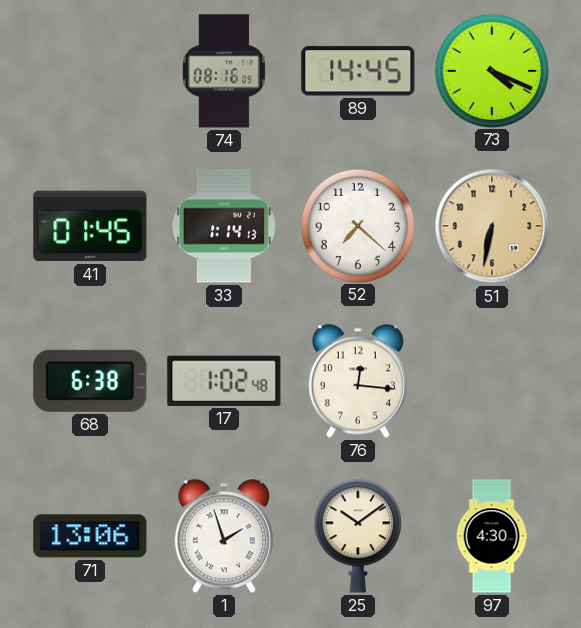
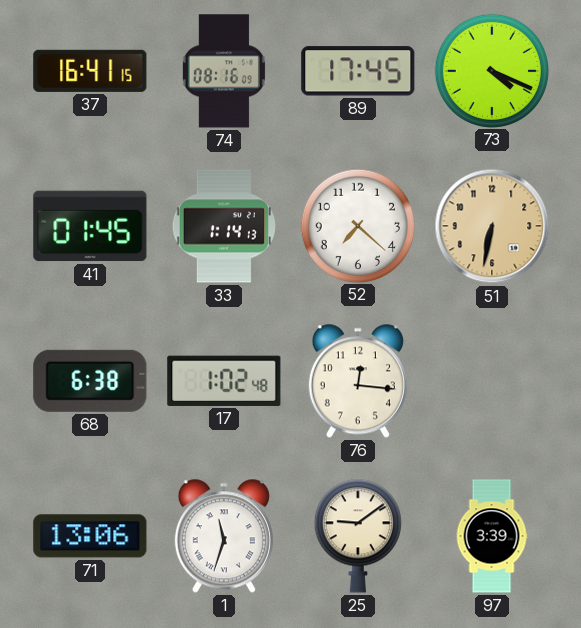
37: none -> 16:41 (90, 71)
89: 14:45 -> 17:45 (358, 71)
1: 1:57 -> 11:33 (224, 536)
25: 10:09 -> 9:09 (358, 536)
97: 4:30 -> 3:39 (492, 536)
